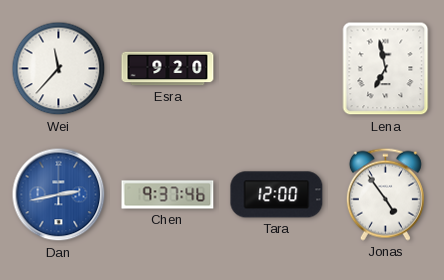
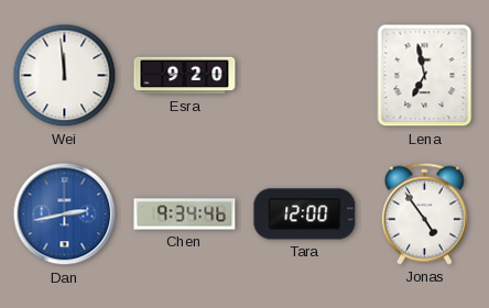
Wei: 11:37 -> 11:59 (65, 76)
Chen: 9:37 -> 9:34 (185, 215)
